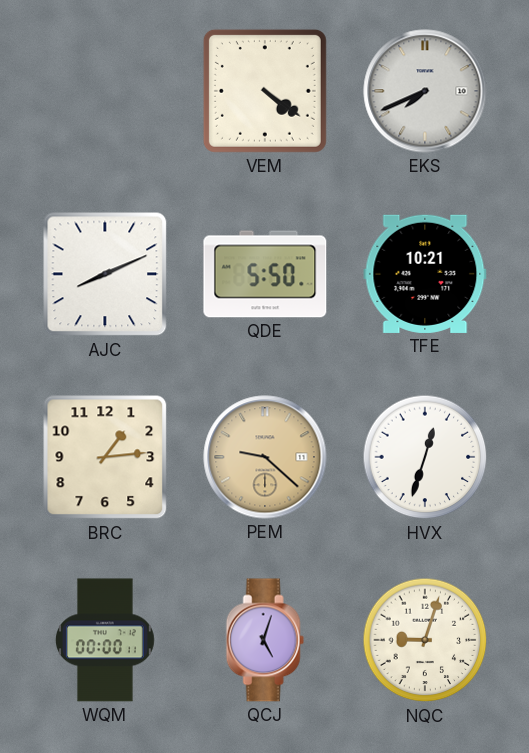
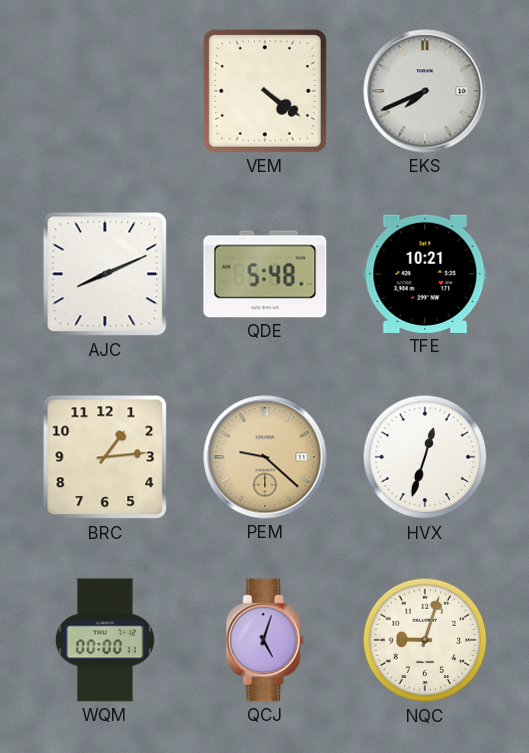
QDE: 5:50 -> 5:48 (265, 274)
